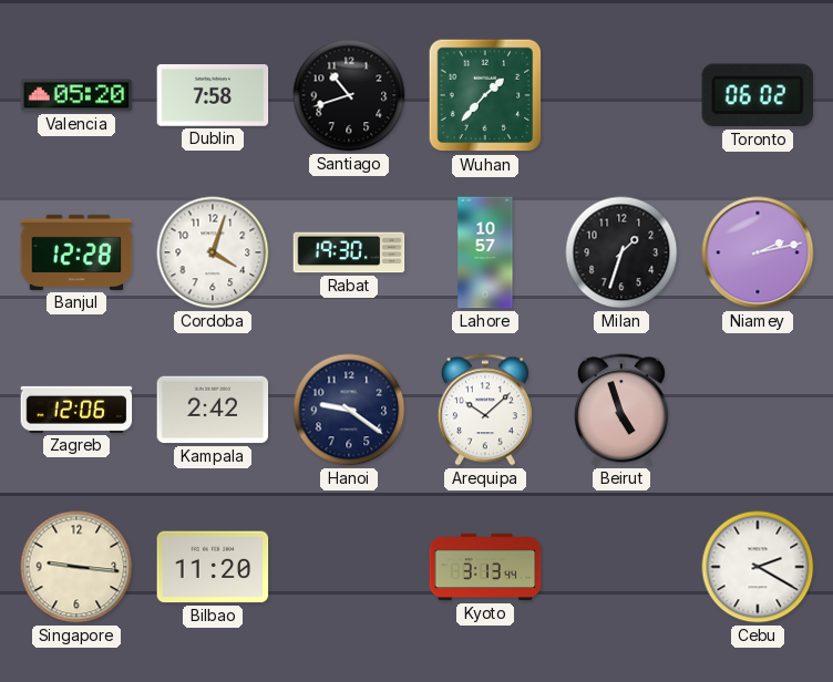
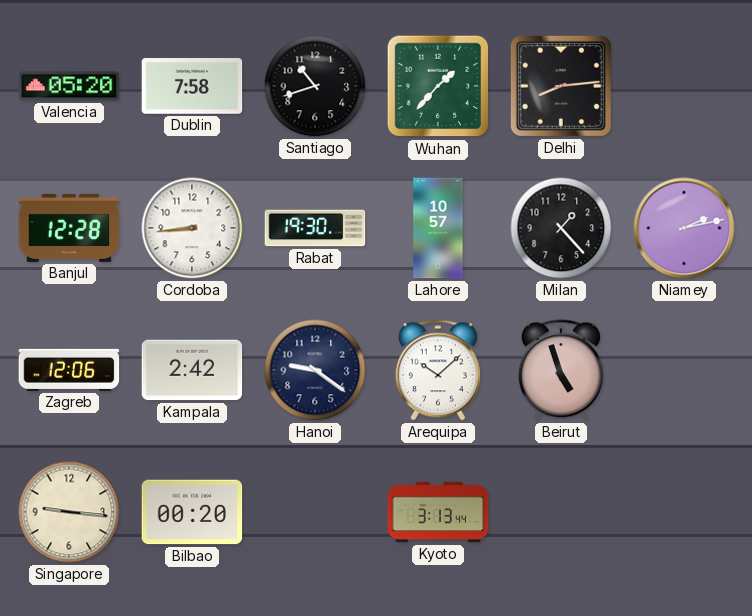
Delhi: none -> 8:14 (561, 86)
Toronto: 06:02 -> none (757, 95)
Cordoba: 4:03 -> 8:44 (192, 228)
Milan: 1:33 -> 1:23 (561, 228)
Bilbao: 11:20 -> 00:20 (192, 512)
Cebu: 2:20 -> none (758, 567)
